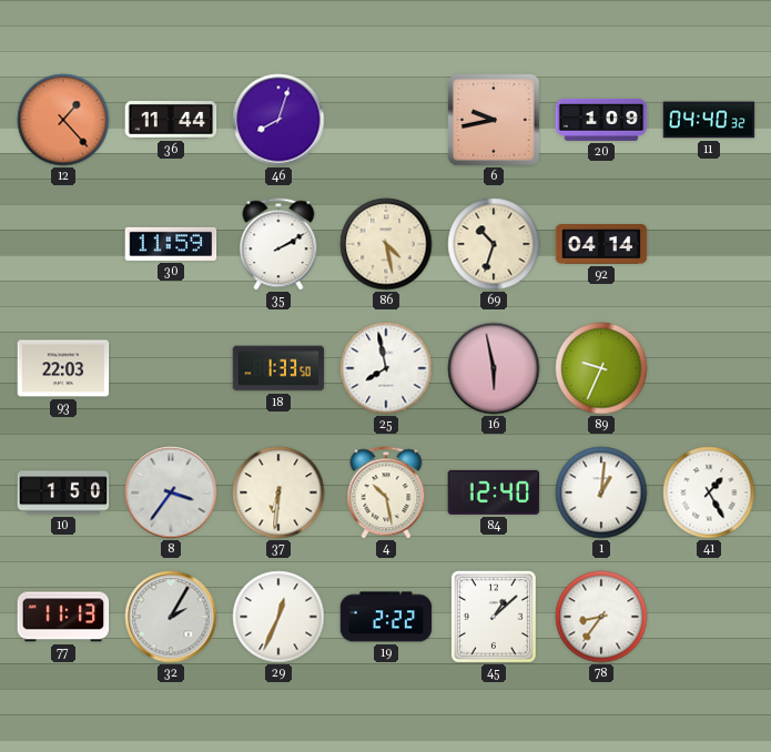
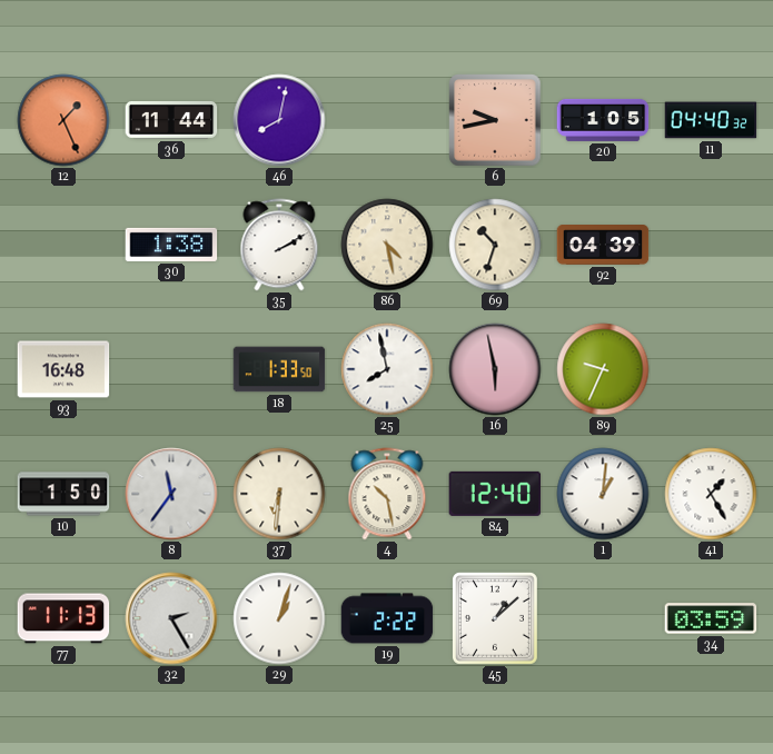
12: 1:23 -> 1:26 (63, 120)
46: 8:03 -> 8:02 (279, 120)
20: 1:09 -> 1:05 (603, 120)
30: 11:59 -> 1:38 (171, 245)
92: 04:14 -> 04:39 (603, 246)
93: 22:03 -> 16:48 (63, 369)
8: 3:36 -> 11:36 (171, 494)
32: 2:05 -> 2:25 (171, 618)
29: 12:34 -> 1:03 (279, 618)
78: 8:36 -> none (601, 617)
34: none -> 03:59 (711, 618)
